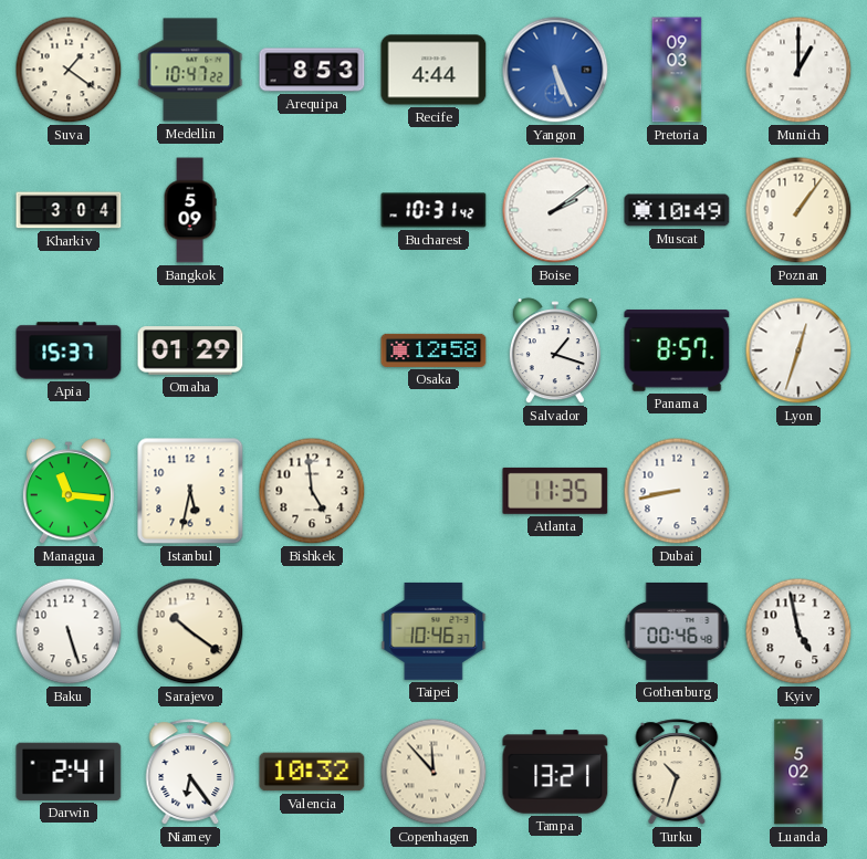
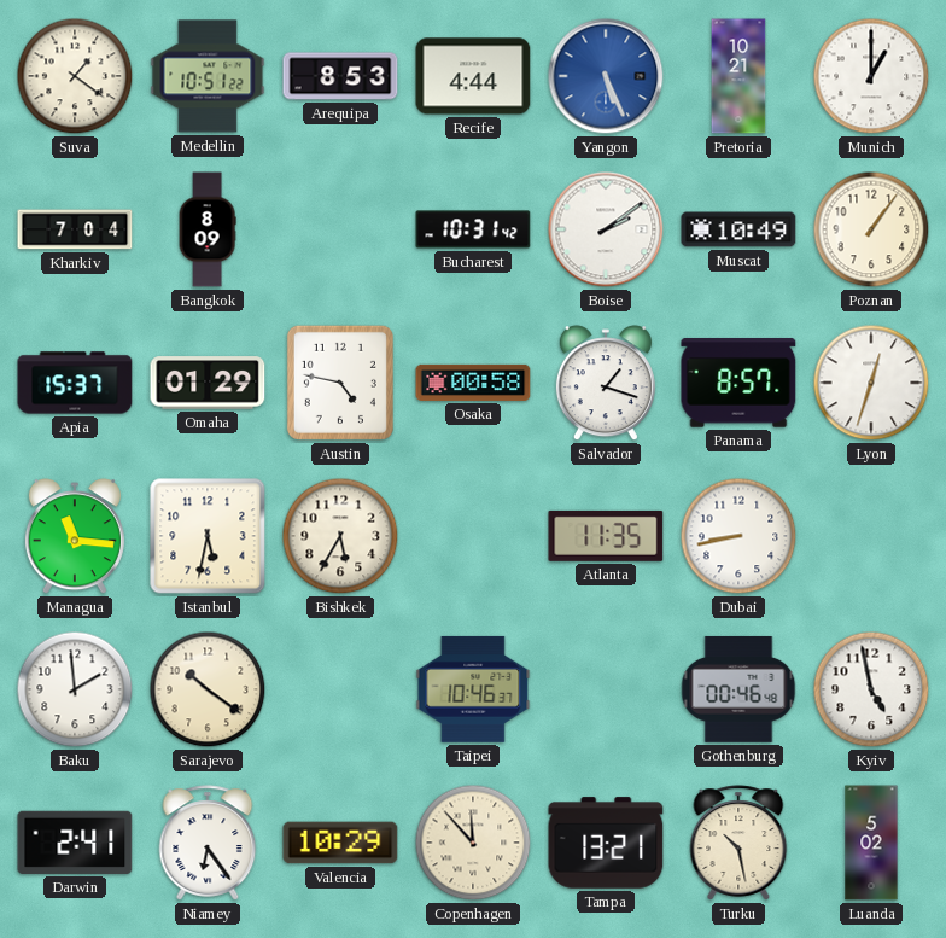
Medellin: 10:47 -> 10:51 (208, 76)
Pretoria: 09:03 -> 10:21 (738, 76)
Kharkiv: 3:04 -> 7:04 (75, 229)
Bangkok: 5:09 -> 8:09 (208, 229)
Austin: none -> 4:47 (340, 383)
Osaka: 12:58 -> 00:58 (473, 383)
Bishkek: 4:59 -> 5:35 (340, 536)
Baku: 5:27 -> 1:59 (75, 689)
Valencia: 10:32 -> 10:29 (340, 843)
Turku: 10:33 -> 10:28 (738, 843)
